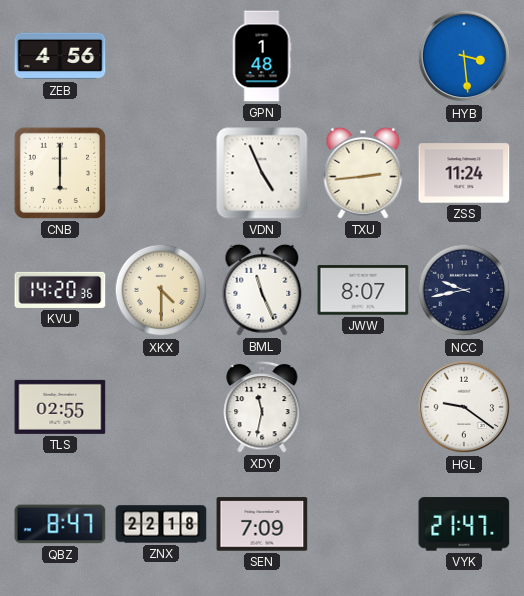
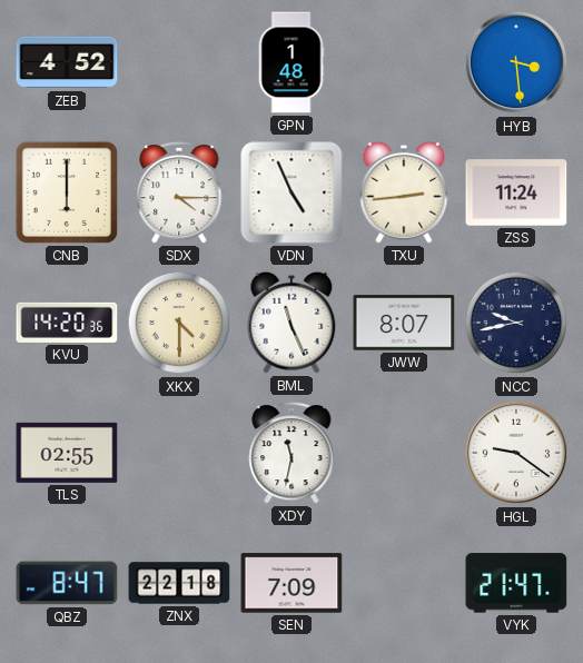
ZEB: 4:56 -> 4:52 (67, 62)
SDX: none -> 4:15 (179, 192)
